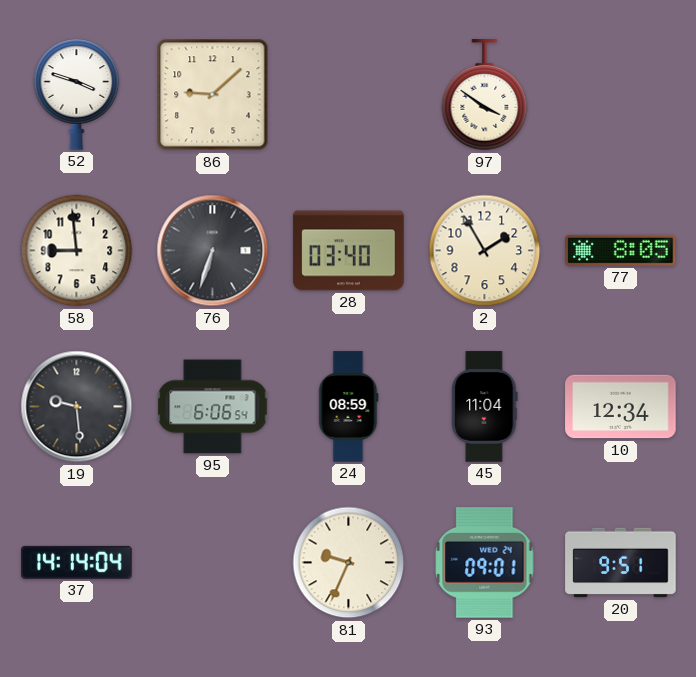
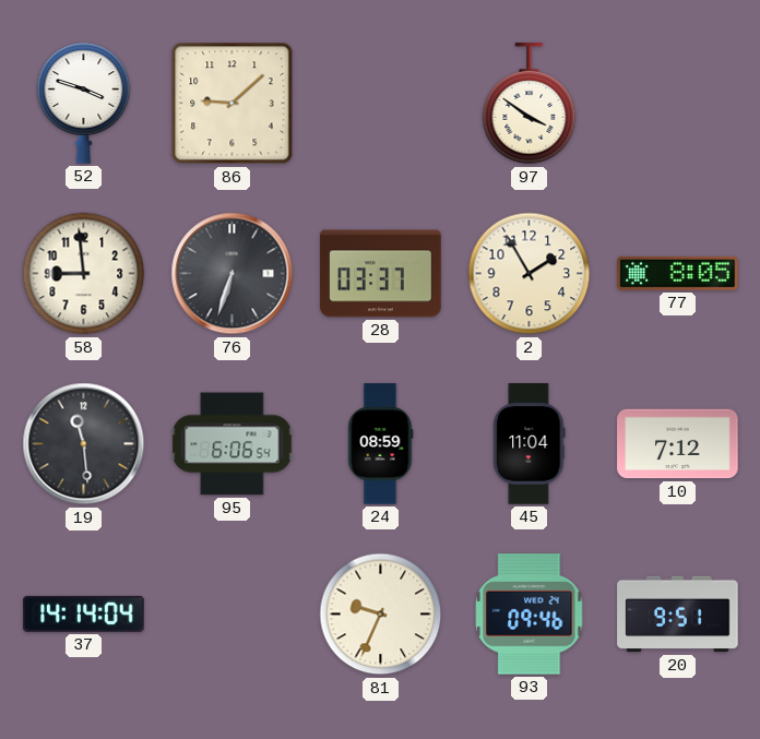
28: 03:40 -> 03:37 (381, 274)
19: 9:29 -> 11:29 (84, 444)
10: 12:34 -> 7:12 (678, 444)
93: 09:01 -> 09:46 (530, 615)
